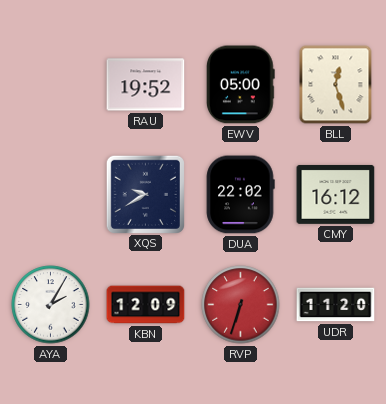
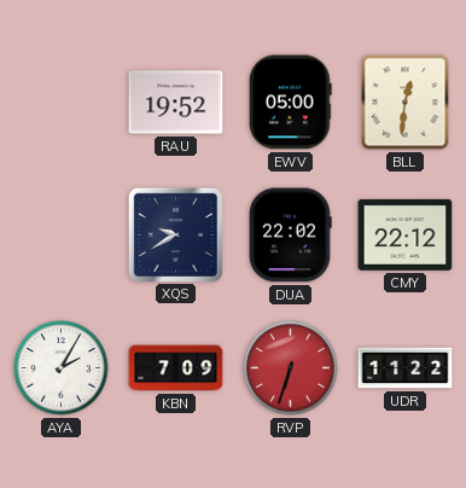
BLL: 12:27 -> 12:31 (406, 103)
CMY: 16:12 -> 22:12 (406, 234)
KBN: 12:09 -> 7:09 (176, 368)
UDR: 11:20 -> 11:22 (406, 368)
